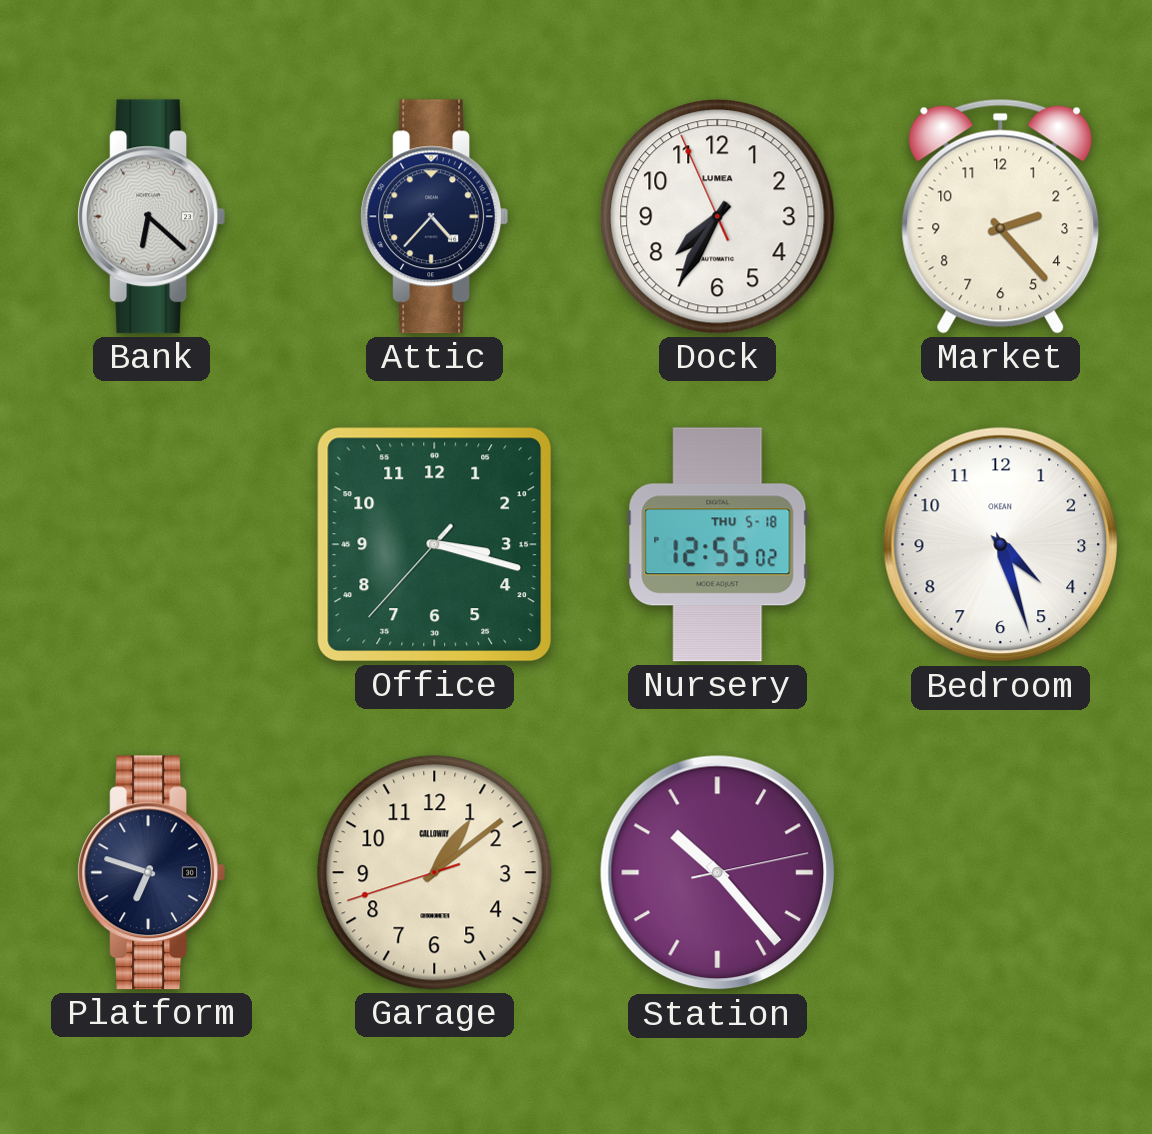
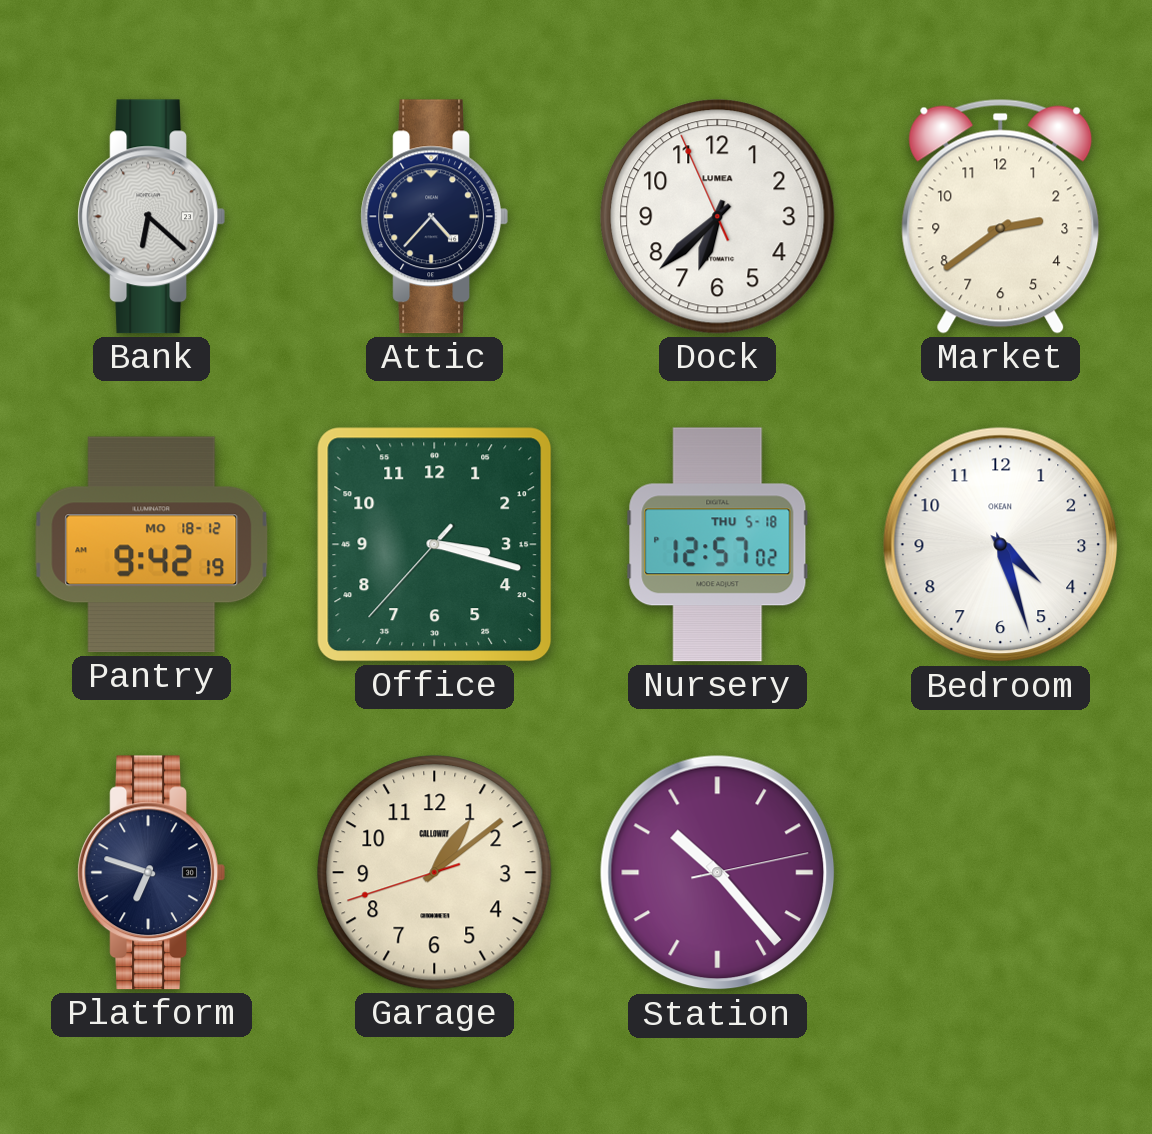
Dock: 7:34 -> 6:37 (718, 217)
Market: 2:23 -> 2:39 (1001, 216)
Pantry: none -> 9:42 (152, 545)
Nursery: 12:55 -> 12:57 (718, 545)
